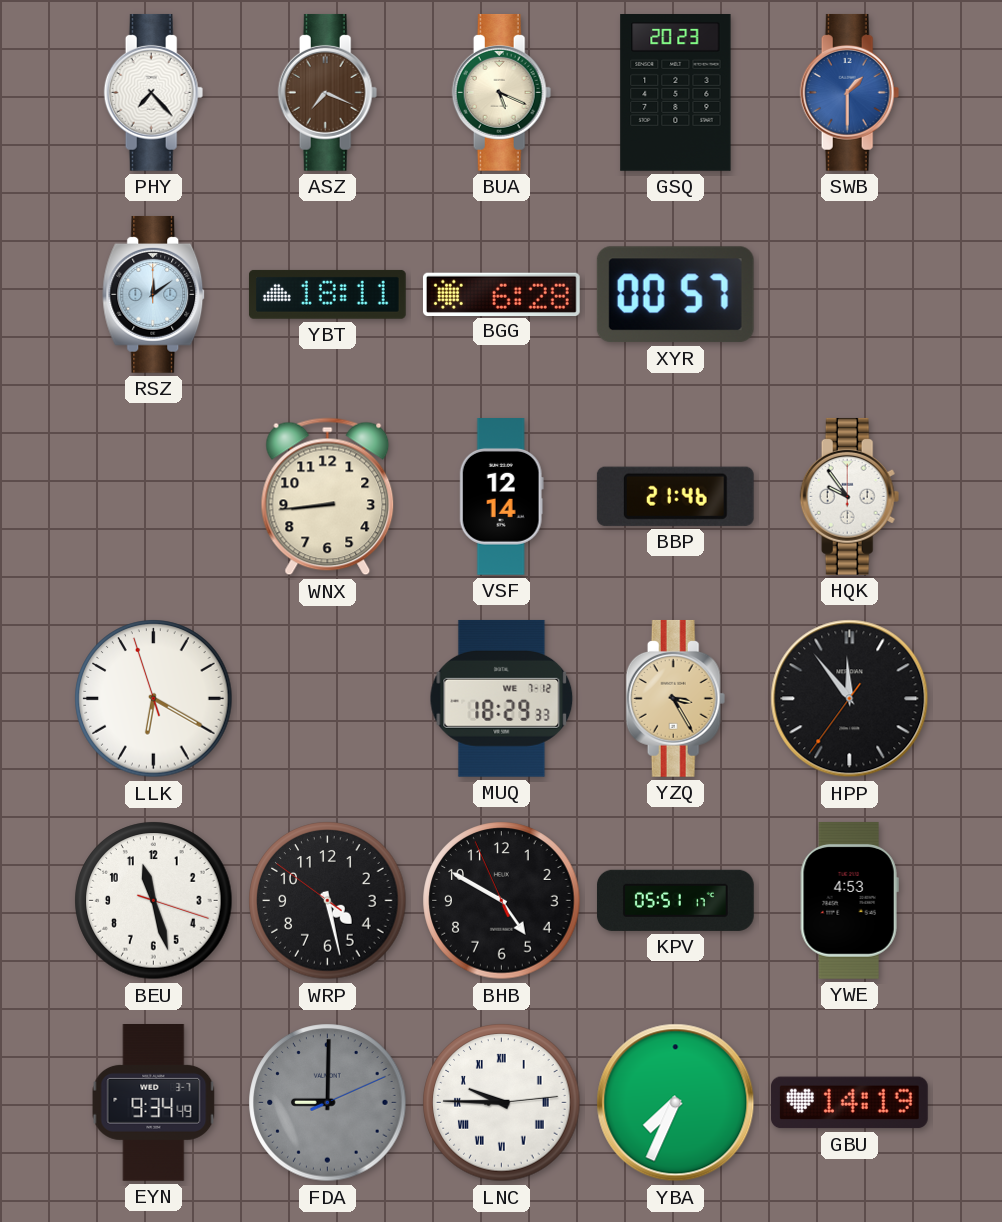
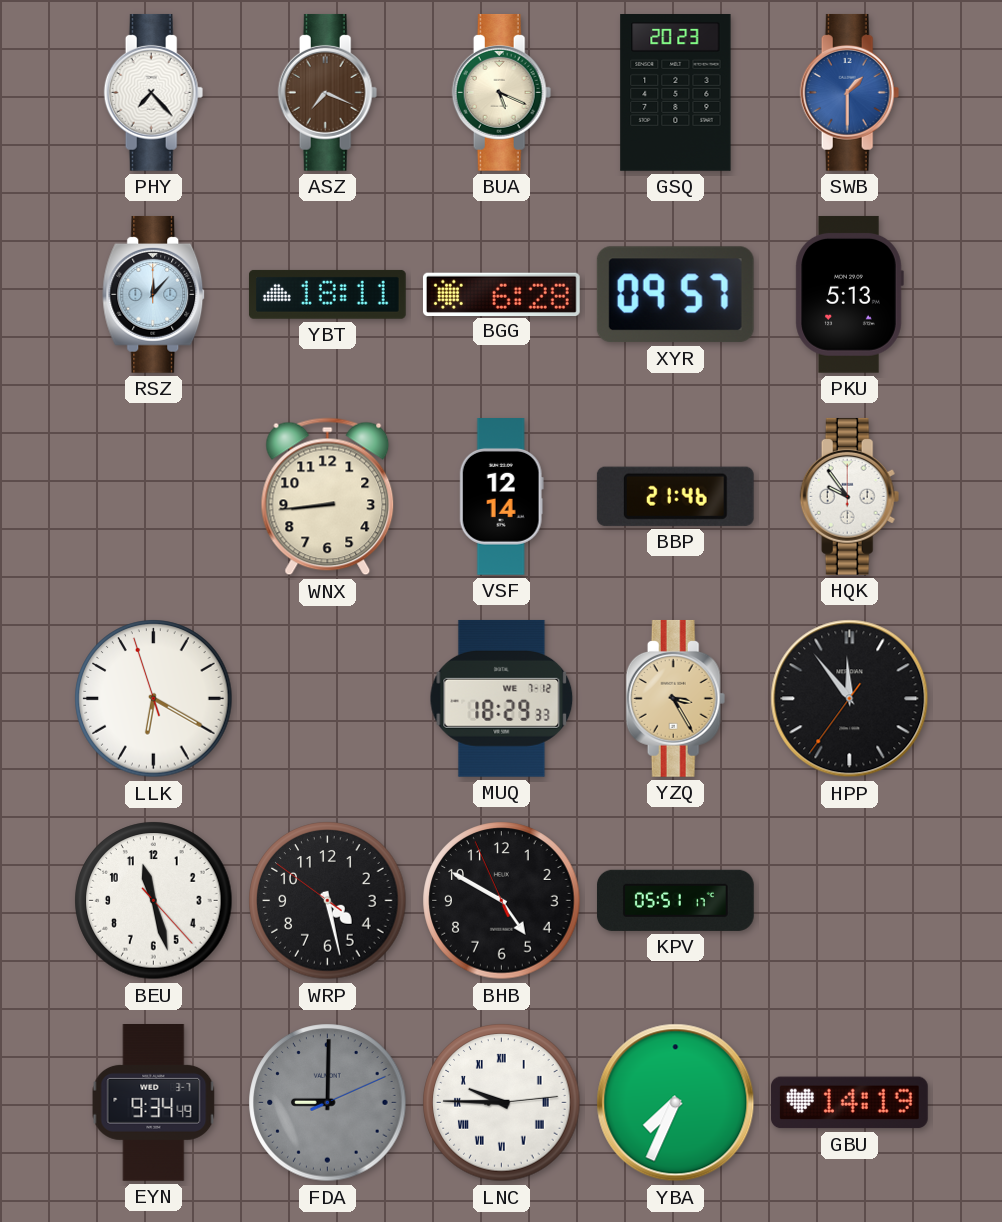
RSZ: 12:09 -> 12:07 (154, 294)
XYR: 00:57 -> 09:57 (675, 295)
PKU: none -> 5:13 (849, 294)
BEU: 11:27:18 -> 11:27:23 (154, 901)
YWE: 4:53 -> none (849, 900)
